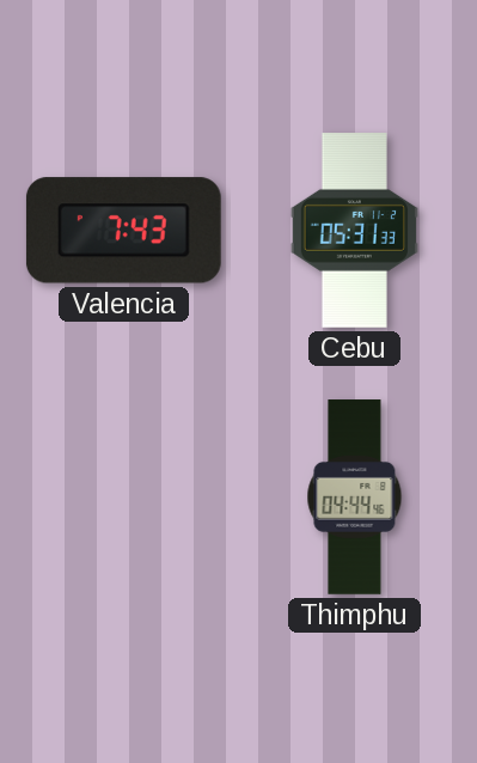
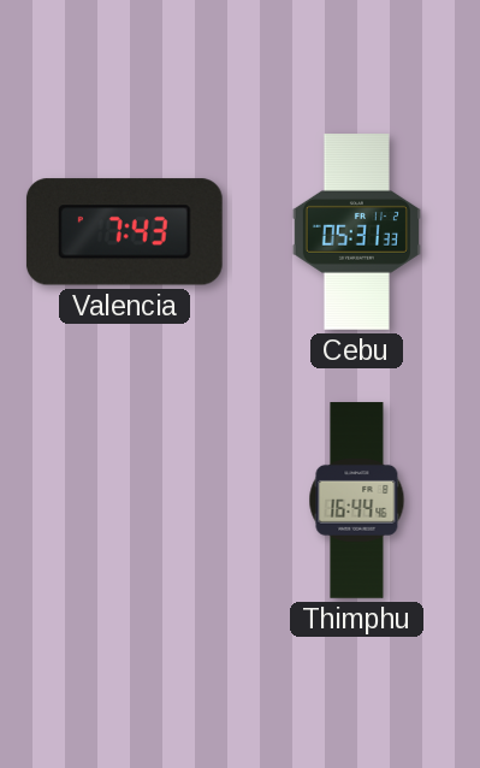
Thimphu: 04:44 -> 16:44 (357, 501)
